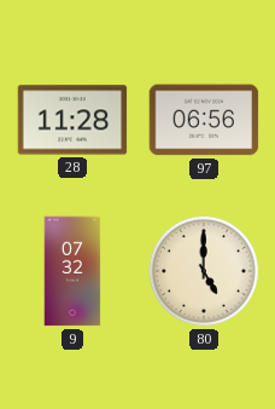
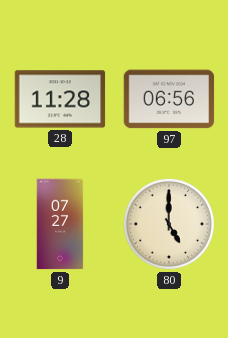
9: 07:32 -> 07:27 (60, 224)
